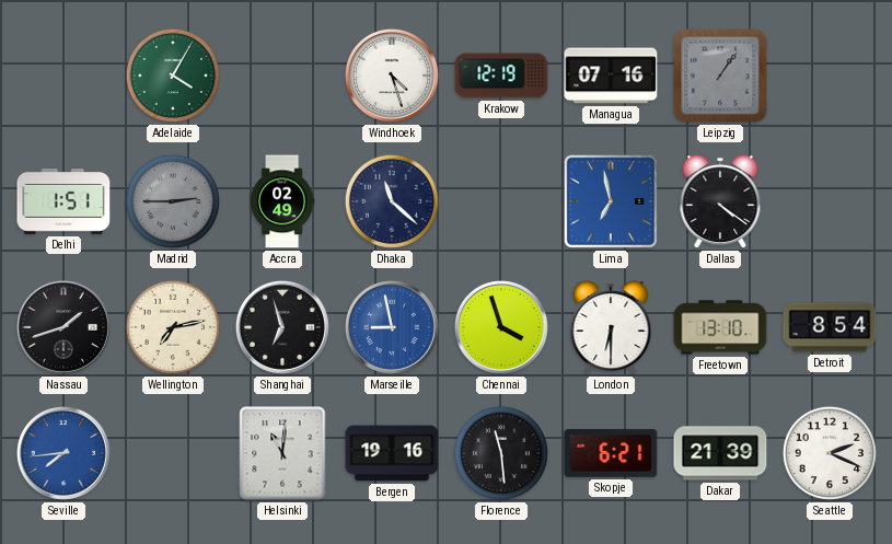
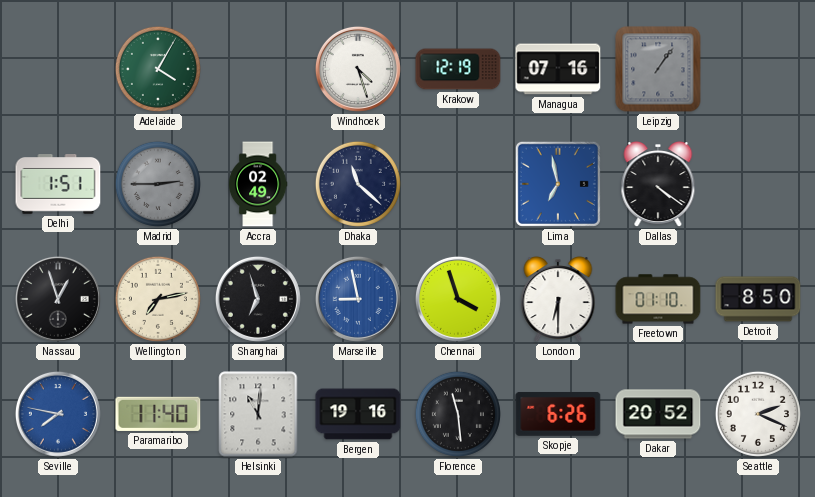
Nassau: 1:42 -> 12:57 (58, 299)
Freetown: 13:10 -> 01:10 (658, 299)
Detroit: 8:54 -> 8:50 (758, 299)
Seville: 7:44 -> 7:47 (58, 414)
Paramaribo: none -> 11:40 (158, 414)
Skopje: 6:21 -> 6:26 (558, 414)
Dakar: 21:39 -> 20:52 (658, 414)
